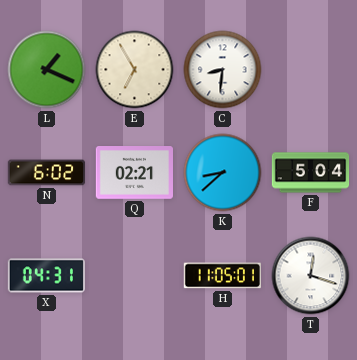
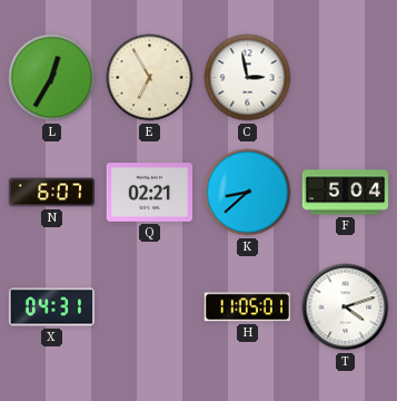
L: 1:19 -> 12:35 (52, 78)
C: 8:31 -> 2:58 (248, 78)
N: 6:02 -> 6:07 (52, 193)
T: 12:18 -> 4:12 (346, 307)
